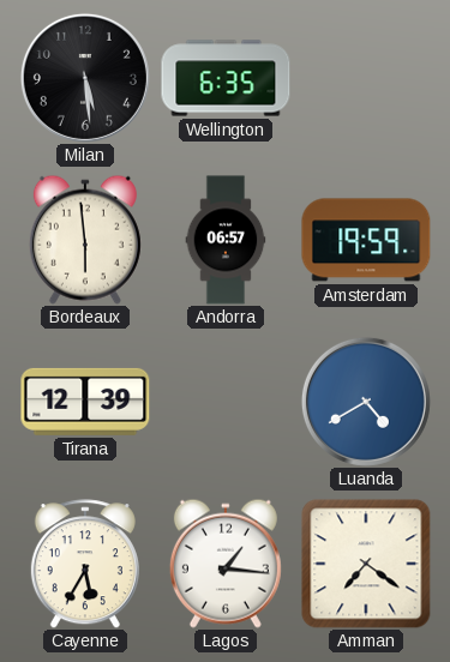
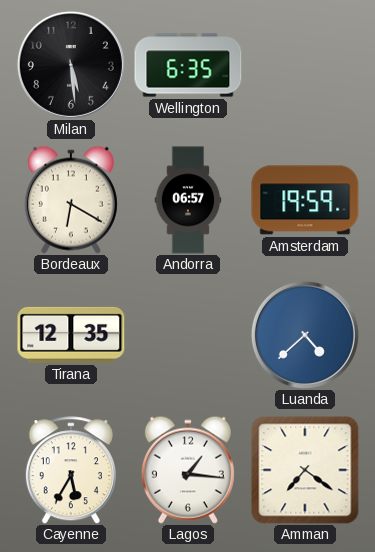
Bordeaux: 5:59 -> 6:20 (71, 200)
Tirana: 12:39 -> 12:35 (71, 335)
Luanda: 4:40 -> 4:38 (305, 335)
